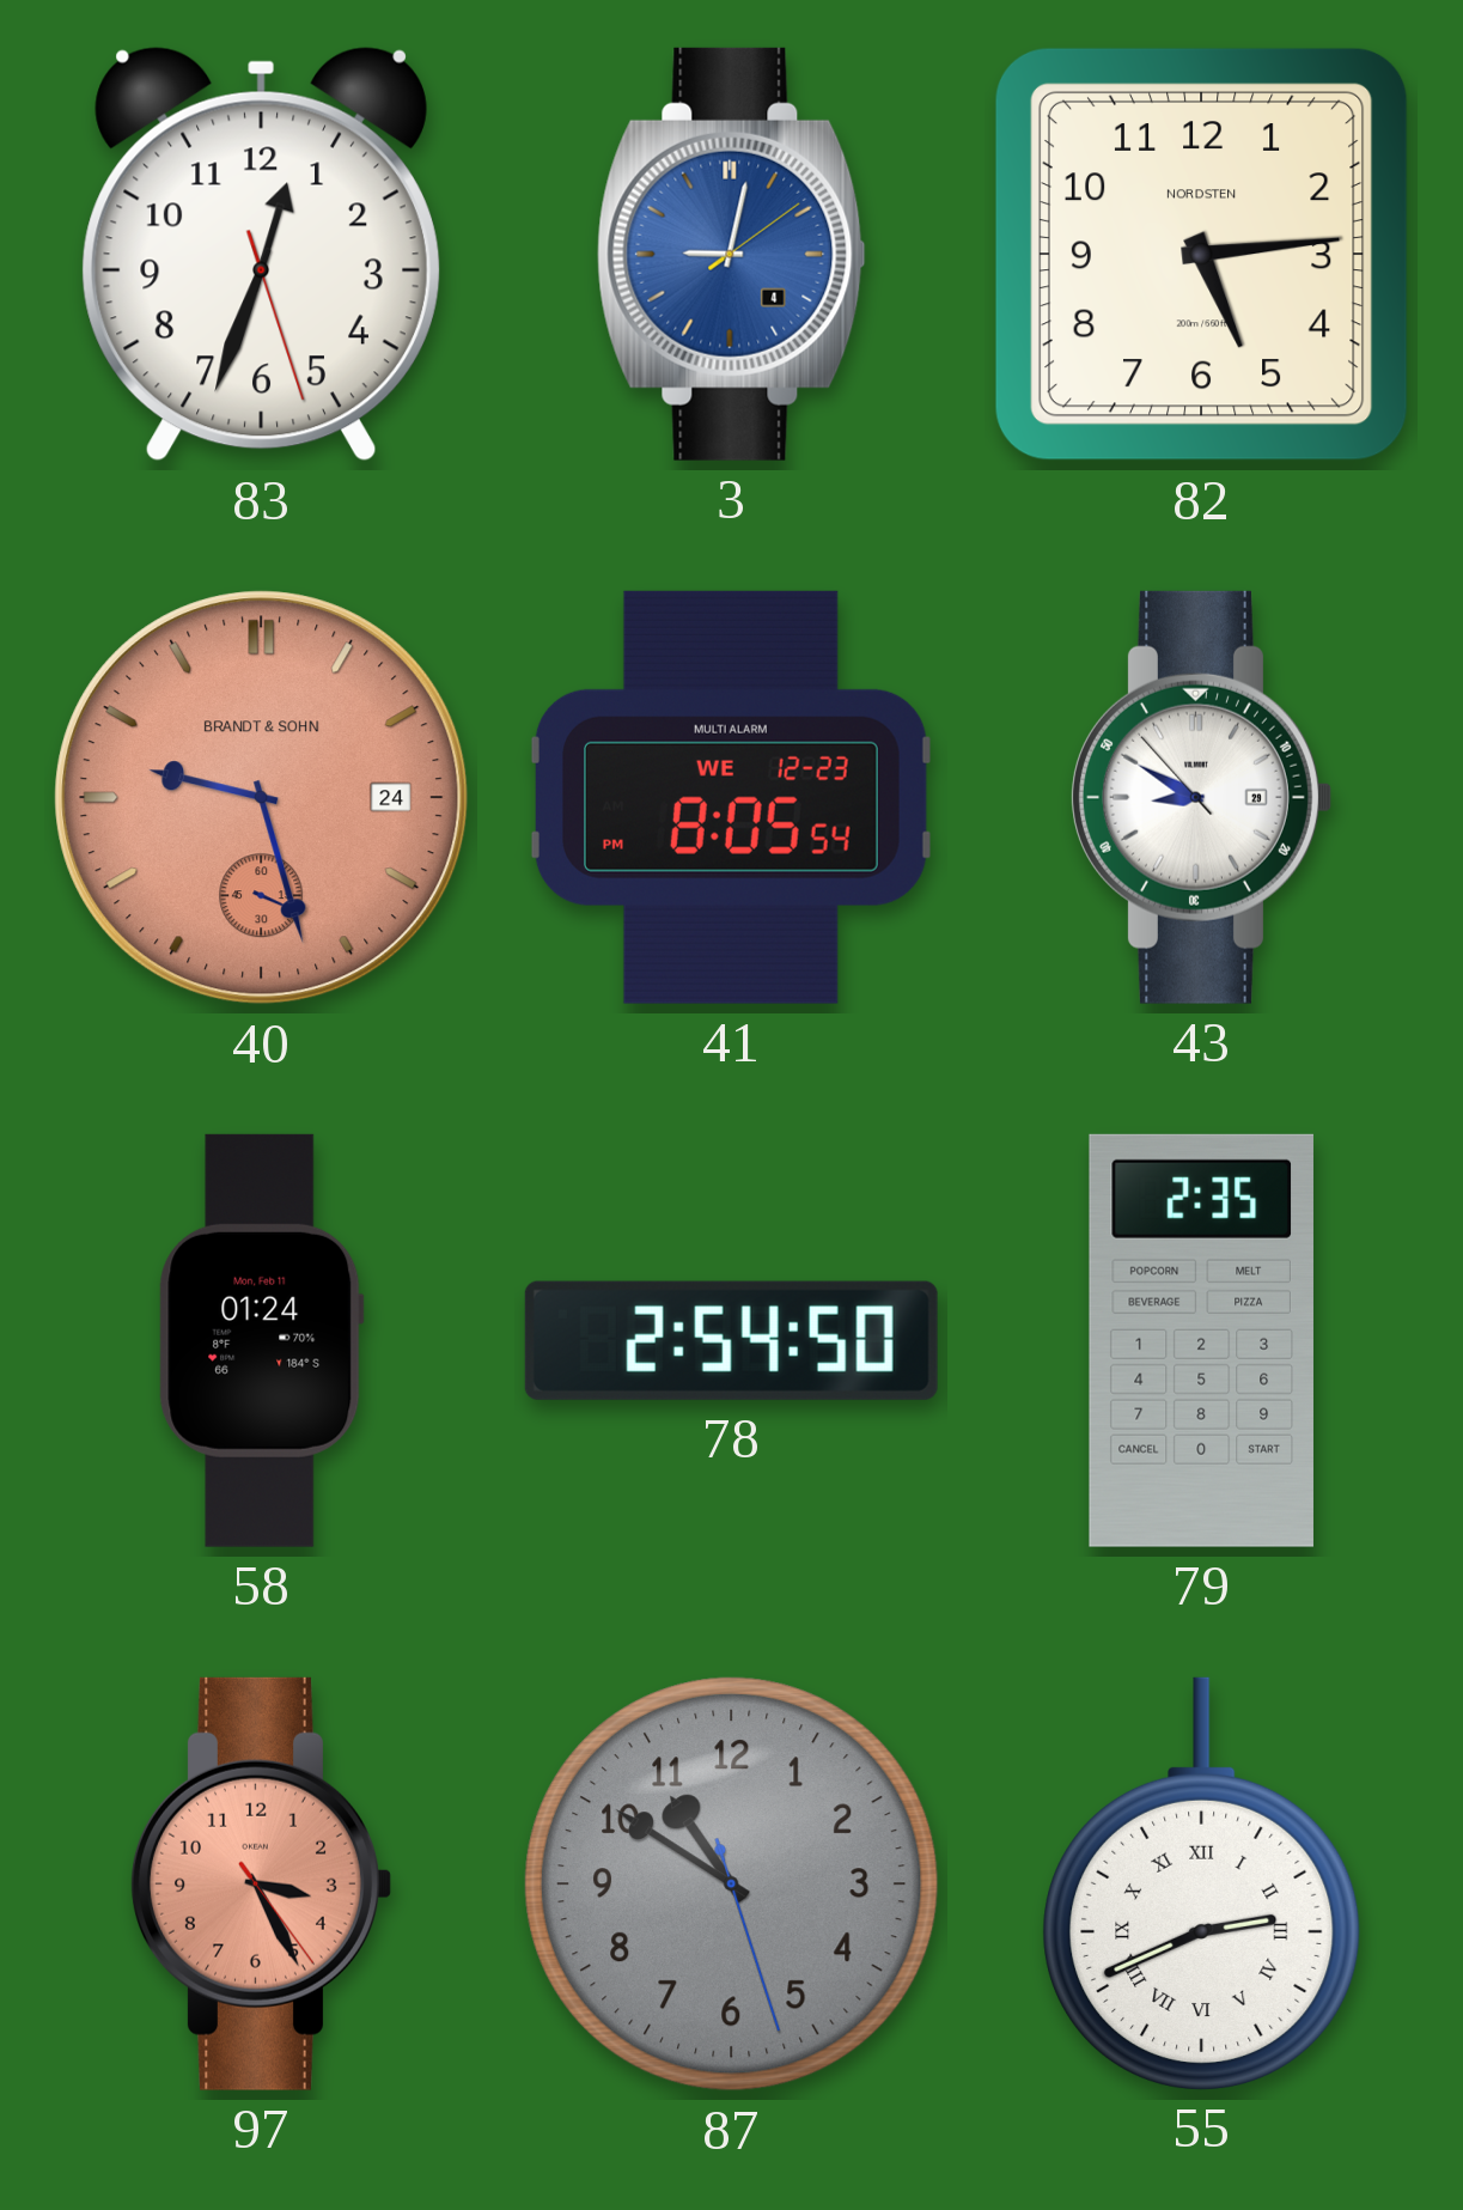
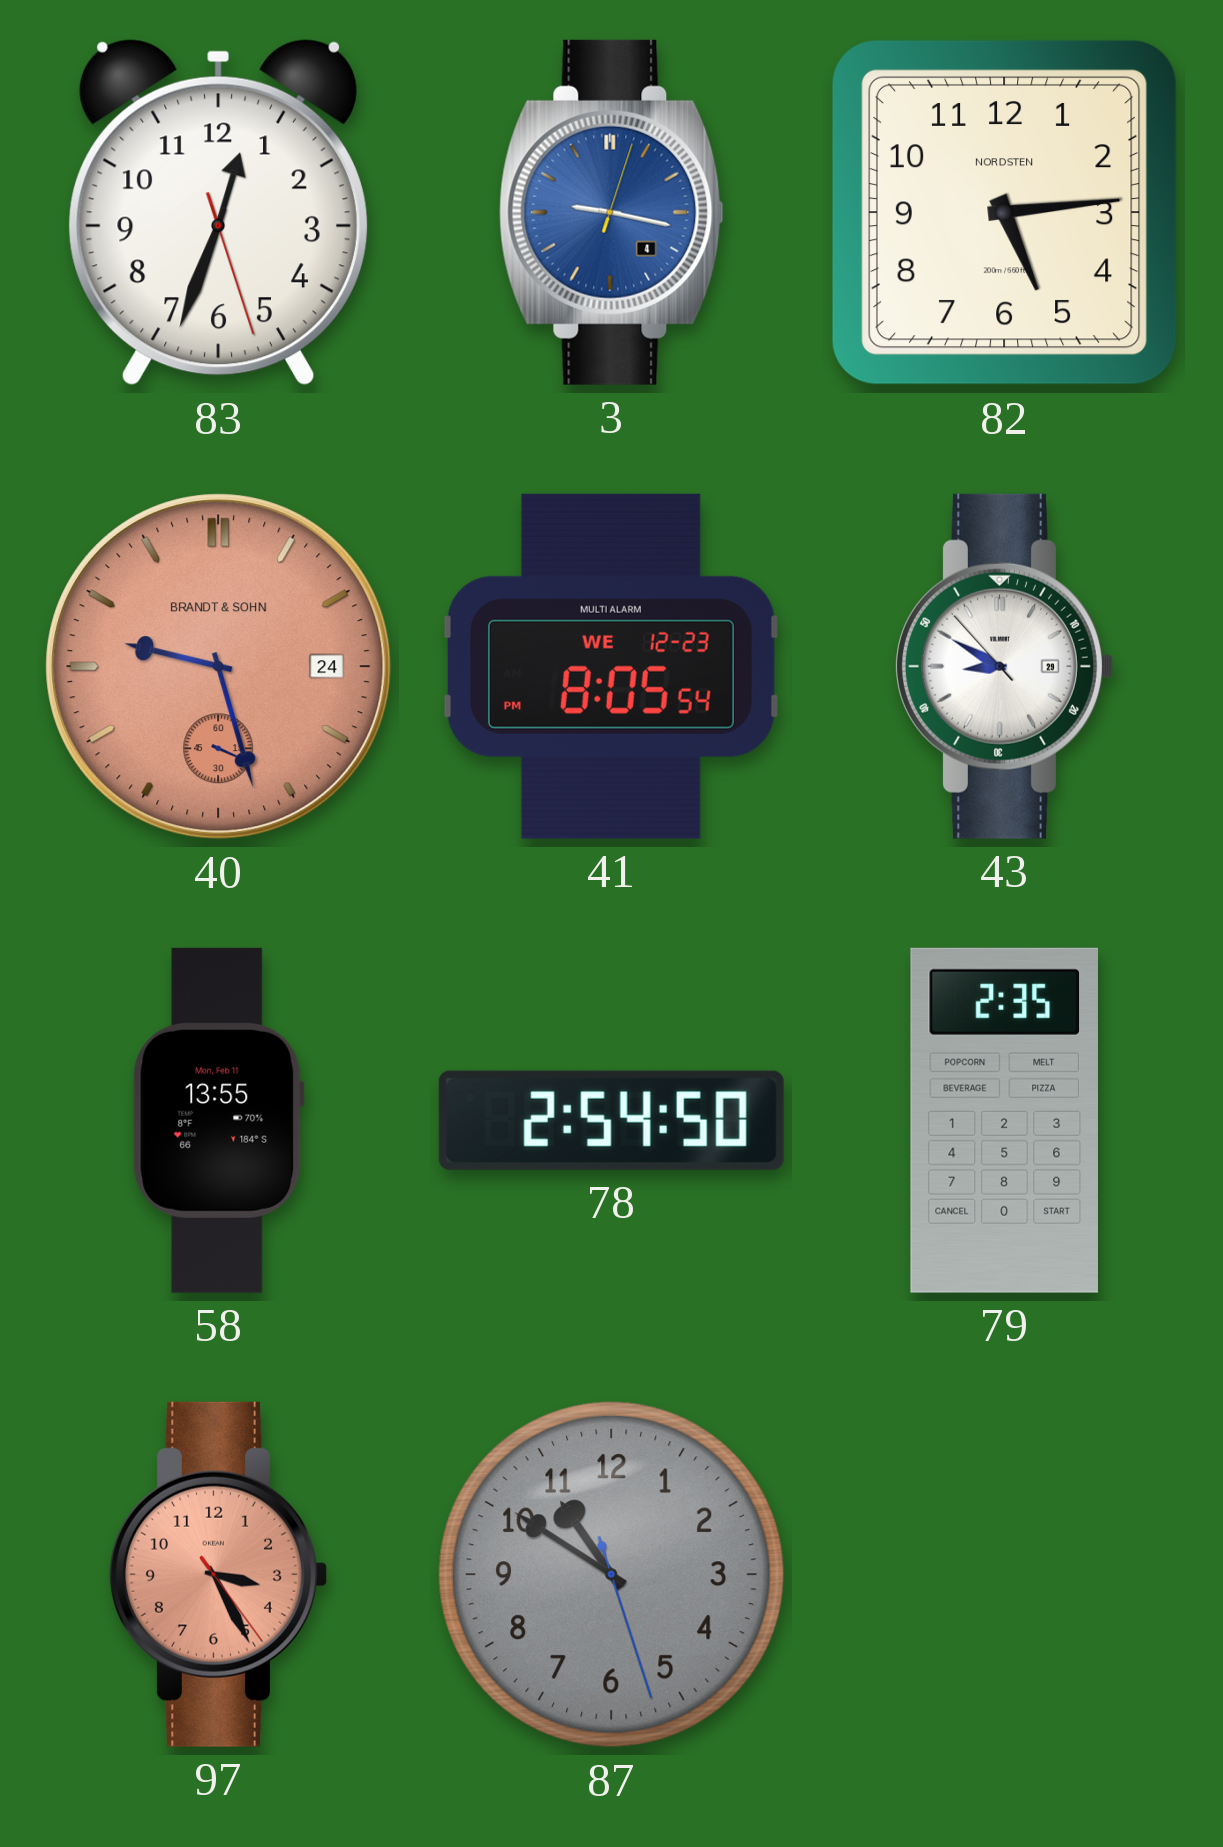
3: 9:02 -> 9:17 (611, 212)
58: 01:24 -> 13:55 (218, 1120)
55: 2:41 -> none (1202, 1883)
